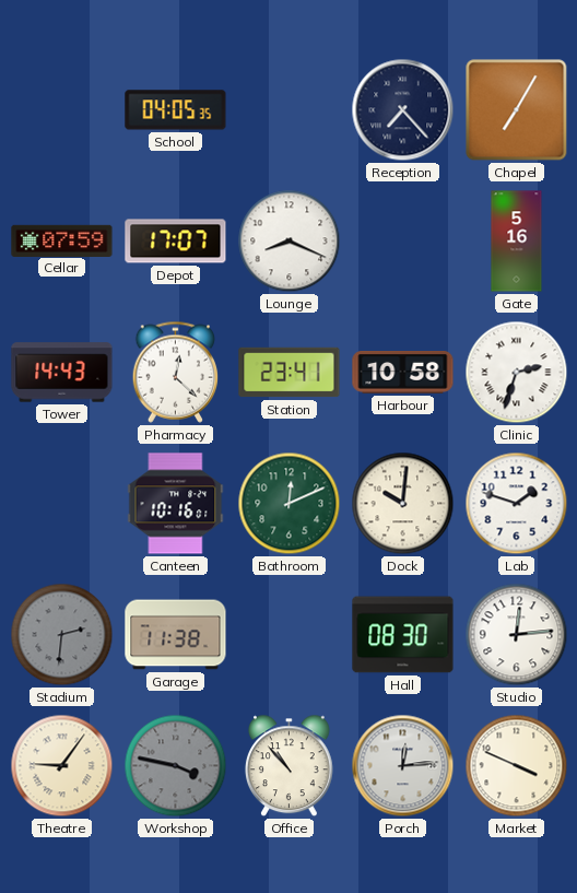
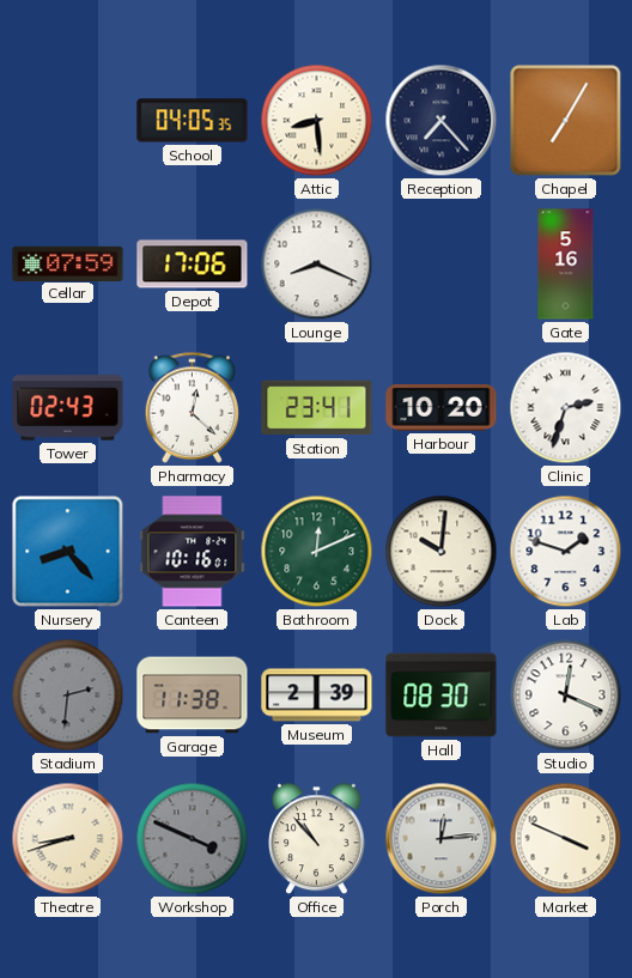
Attic: none -> 8:29 (317, 121)
Depot: 17:07 -> 17:06 (193, 265)
Tower: 14:43 -> 02:43 (68, 408)
Harbour: 10:58 -> 10:20 (442, 408)
Nursery: none -> 8:23 (68, 552)
Museum: none -> 2:39 (317, 695)
Studio: 12:14 -> 12:19 (566, 695)
Theatre: 9:06 -> 8:42 (68, 839)
Workshop: 3:47 -> 3:49 (193, 839)
